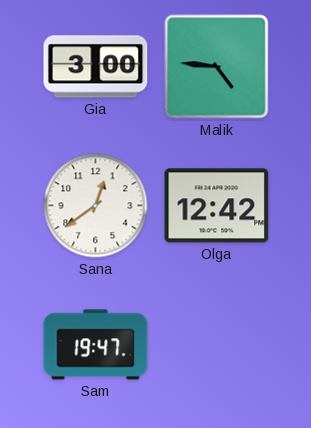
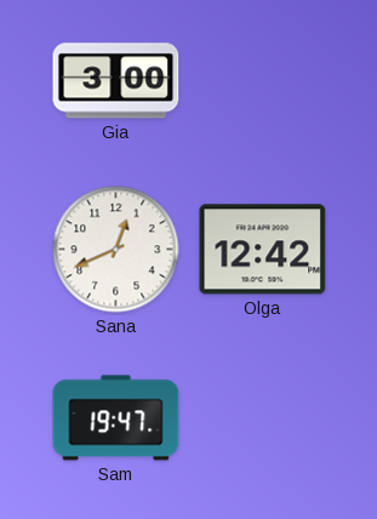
Malik: 4:46 -> none (217, 67)
Sana: 12:39 -> 12:41 (116, 250)
